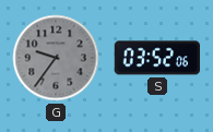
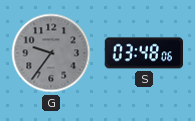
S: 03:52 -> 03:48 (143, 53)
